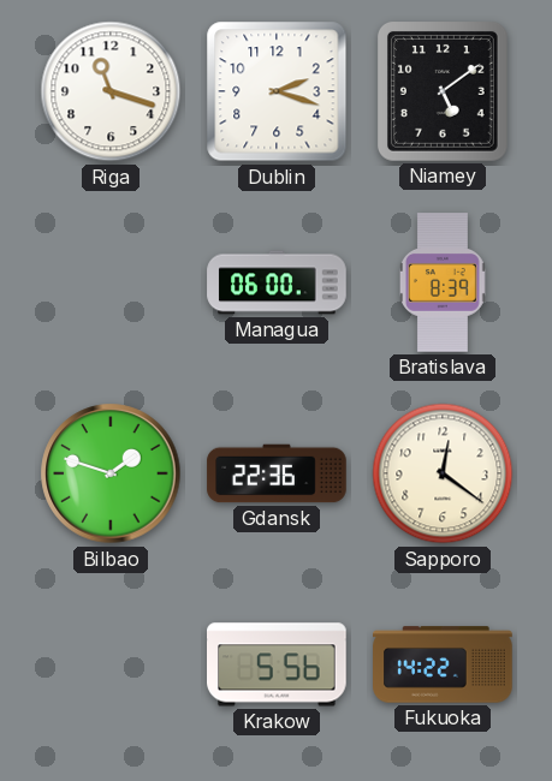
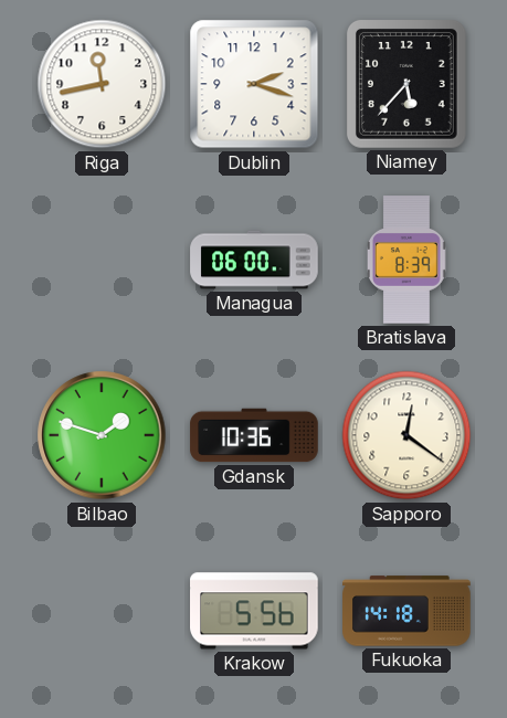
Riga: 11:18 -> 11:43 (102, 84)
Niamey: 5:09 -> 5:37 (406, 84)
Gdansk: 22:36 -> 10:36 (254, 435)
Fukuoka: 14:22 -> 14:18 (406, 611)
